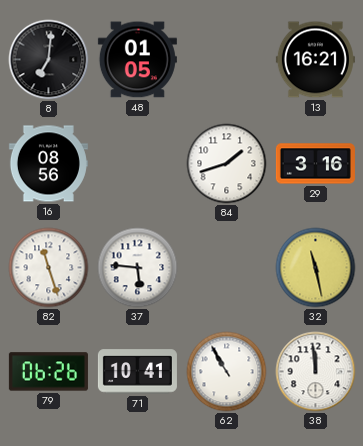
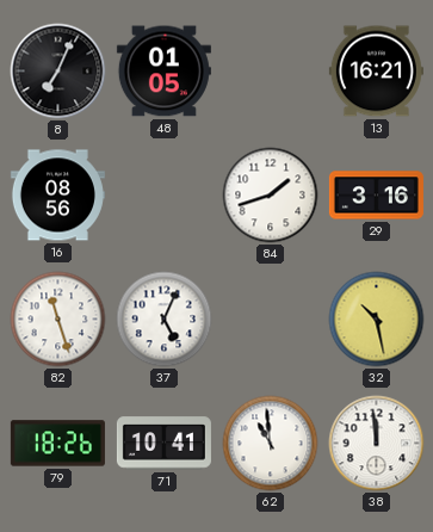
8: 7:01 -> 7:04 (58, 72)
37: 5:46 -> 5:04 (165, 320)
32: 11:28 -> 10:28 (377, 320)
79: 06:26 -> 18:26 (57, 444)
62: 10:55 -> 10:59 (271, 444)
